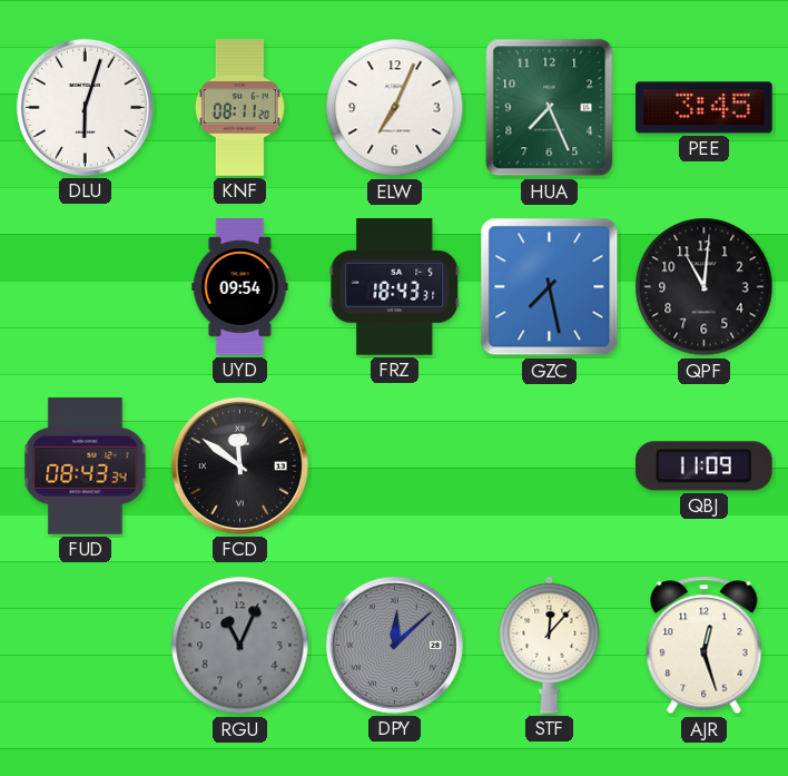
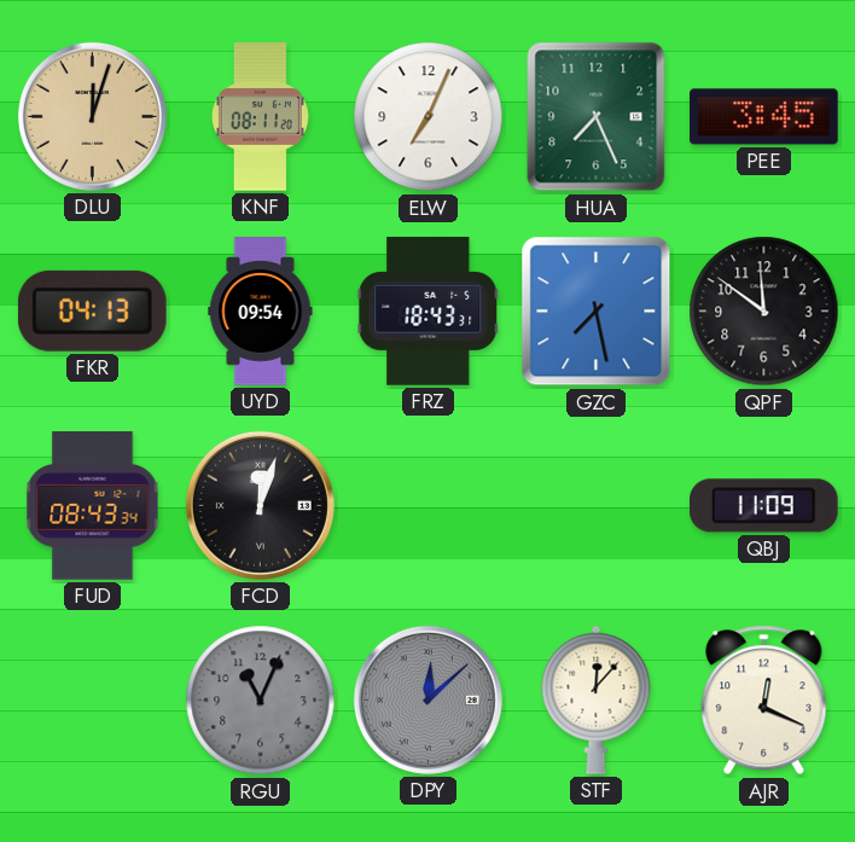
DLU: 6:03 -> 12:03 (92, 116)
DLU dial: white -> champagne (92, 116)
FKR: none -> 04:13 (92, 310)
QPF: 11:01 -> 11:51 (764, 312)
FCD: 11:51 -> 12:03 (260, 505)
AJR: 12:27 -> 12:19 (764, 701)
